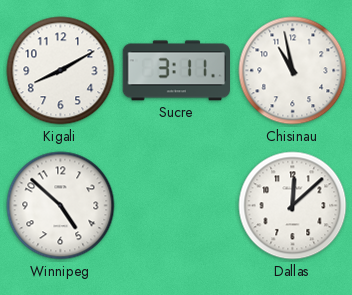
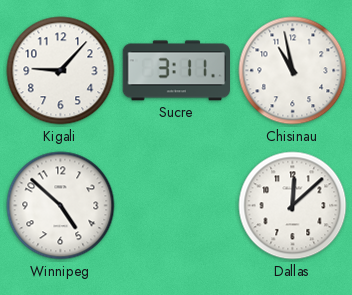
Kigali: 8:10 -> 9:07 (61, 71)
